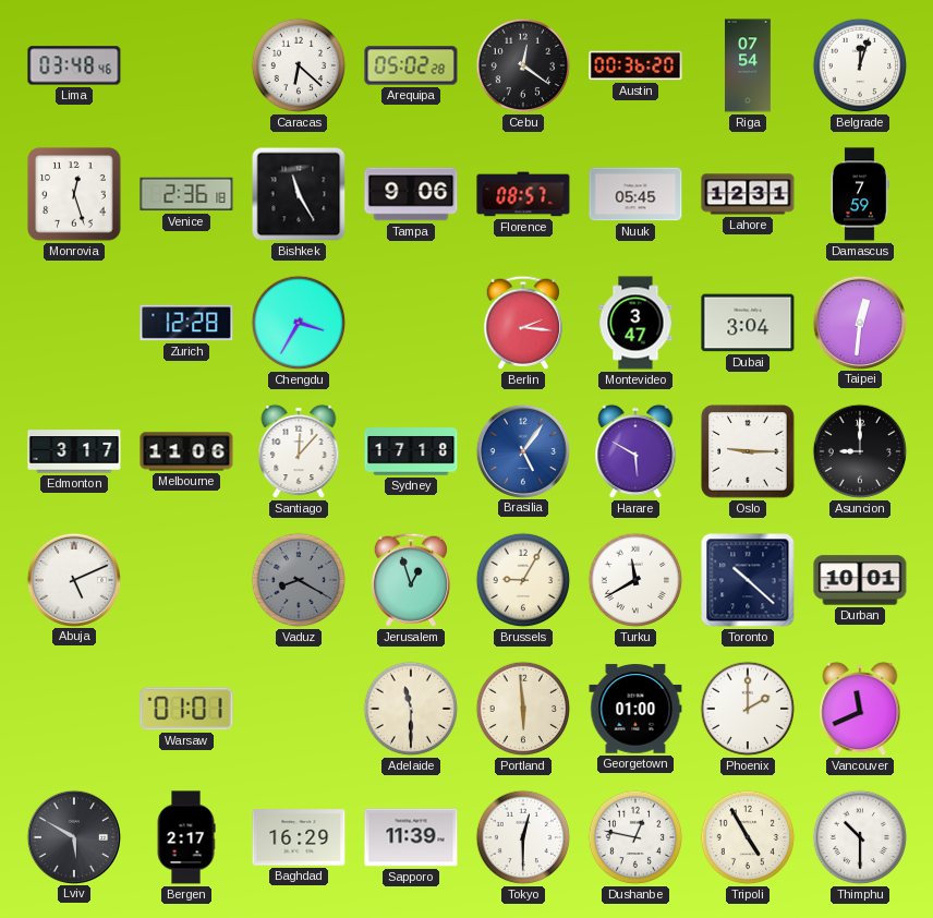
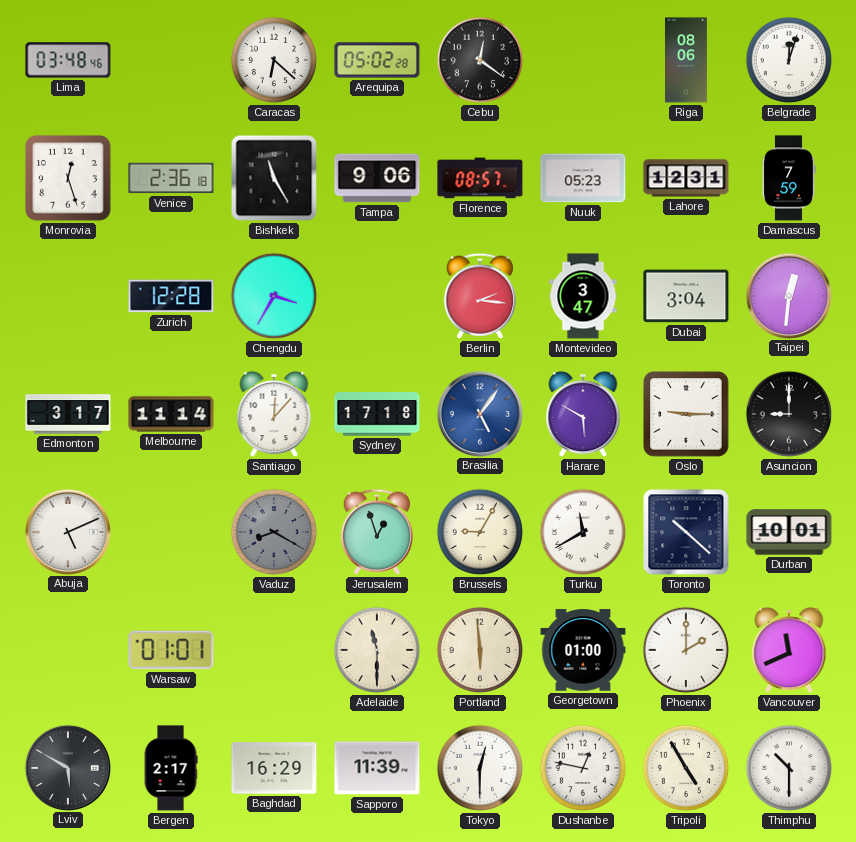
Austin: 00:36 -> none (635, 65)
Riga: 07:54 -> 08:06 (687, 60)
Nuuk: 05:45 -> 05:23 (583, 178)
Melbourne: 11:06 -> 11:14 (171, 414)
